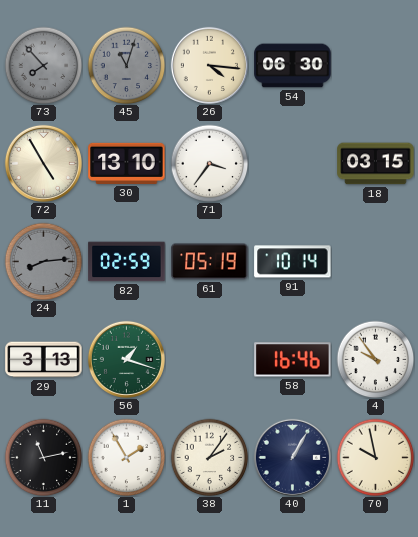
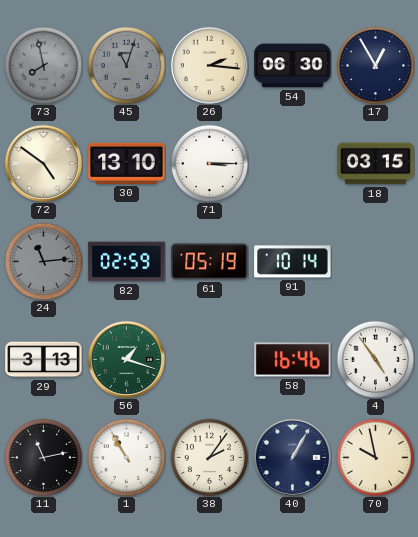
73: 7:53 -> 7:58 (43, 65)
26: 4:16 -> 2:16 (209, 65)
17: none -> 12:55 (375, 65)
72: 4:55 -> 4:51 (43, 163)
71: 3:36 -> 3:15 (209, 163)
24: 8:14 -> 11:14 (43, 261)
4: 9:54 -> 4:54 (375, 359)
1: 1:55 -> 10:55 (126, 457)
